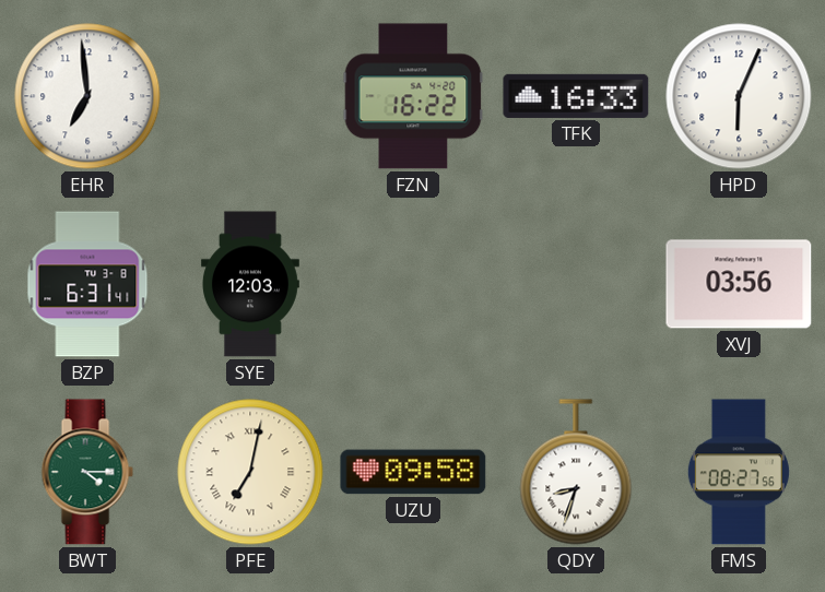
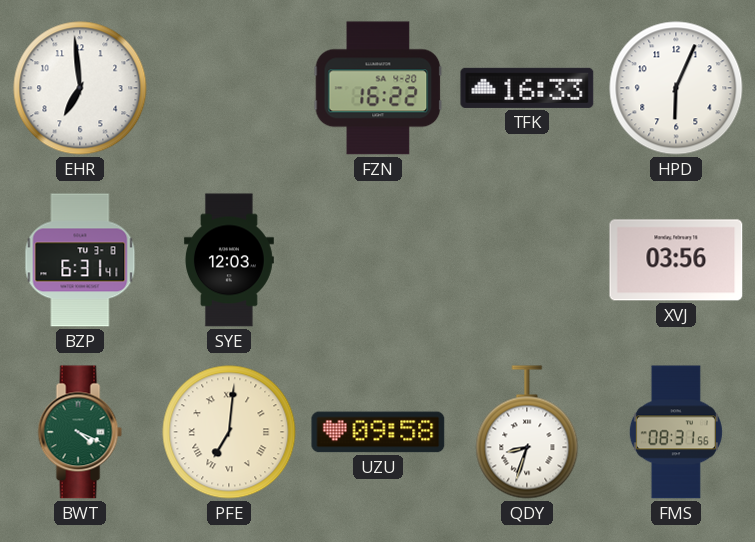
BWT: 4:15 -> 4:19 (80, 432)
PFE: 7:02 -> 7:01 (229, 432)
FMS: 08:27 -> 08:31 (676, 432)
